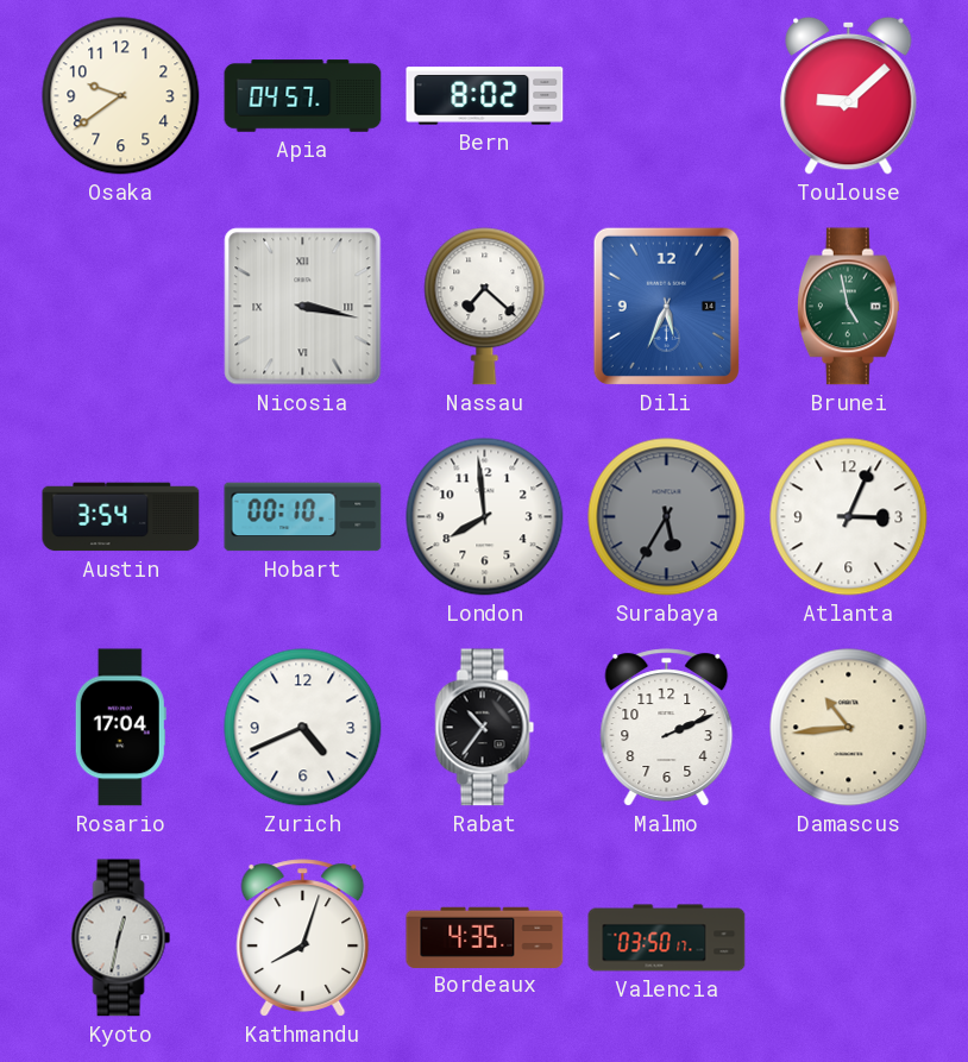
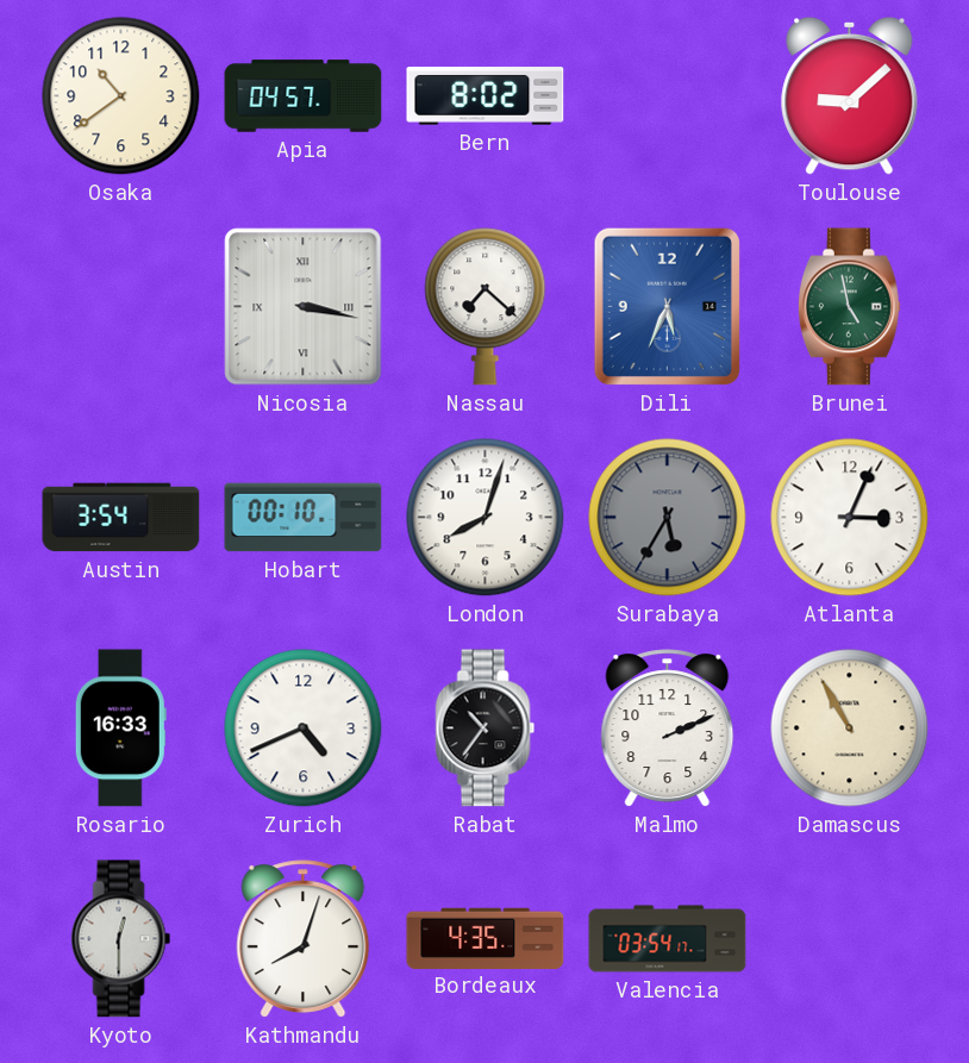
Osaka: 9:39 -> 10:39 (121, 96)
London: 7:59 -> 8:03 (486, 518)
Rosario: 17:04 -> 16:33 (120, 729)
Damascus: 10:44 -> 10:55 (850, 729)
Kyoto: 12:32 -> 12:30 (121, 939)
Valencia: 03:50 -> 03:54 (668, 939)
